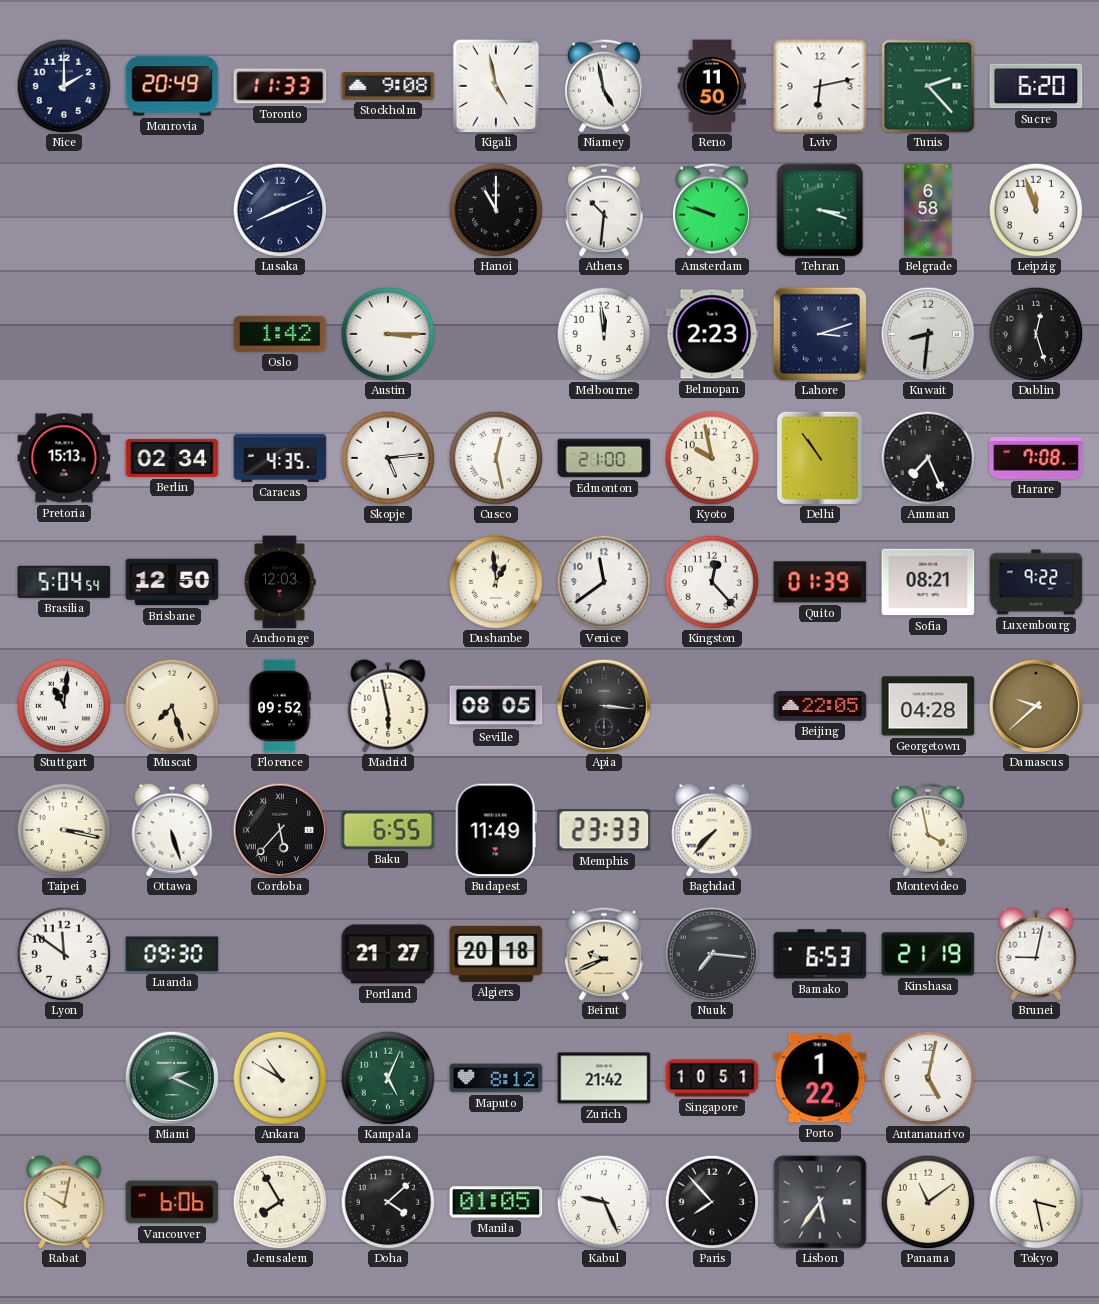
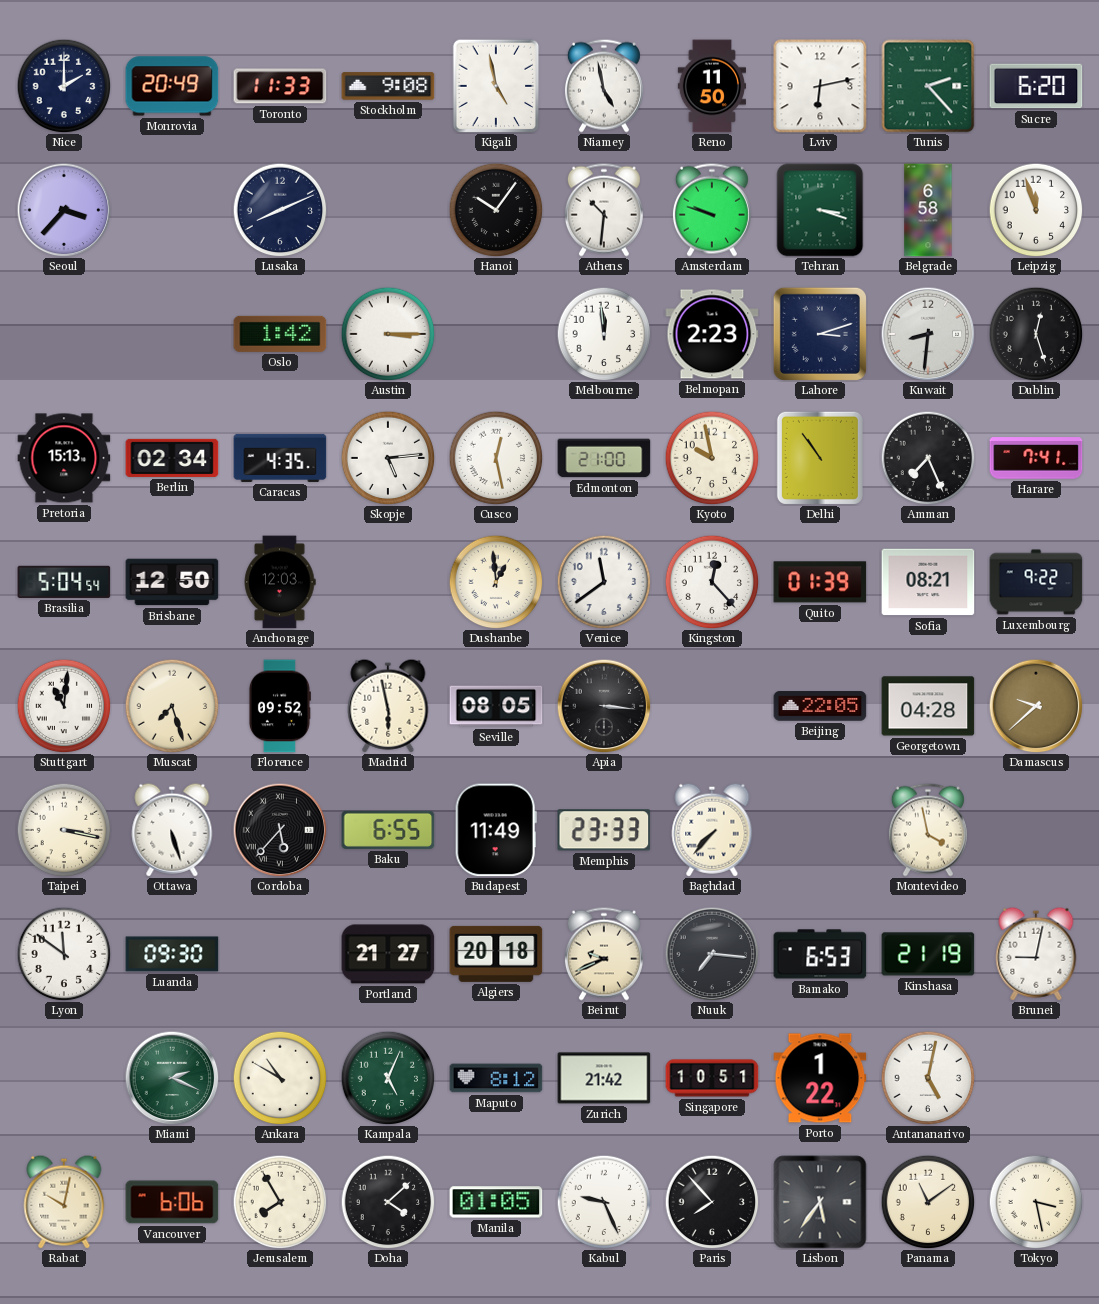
Seoul: none -> 3:37 (64, 210)
Hanoi: 11:00 -> 10:06 (496, 210)
Harare: 7:08 -> 7:41 (1036, 458)
